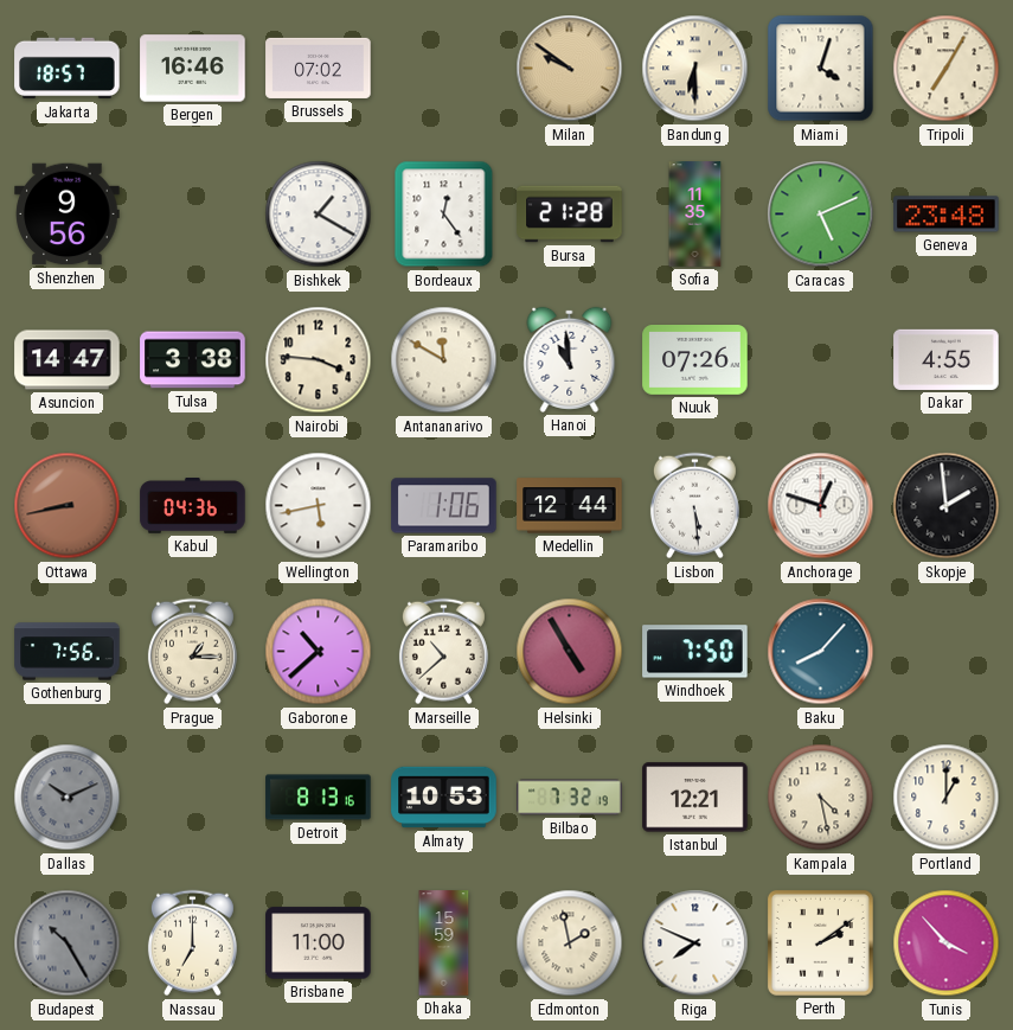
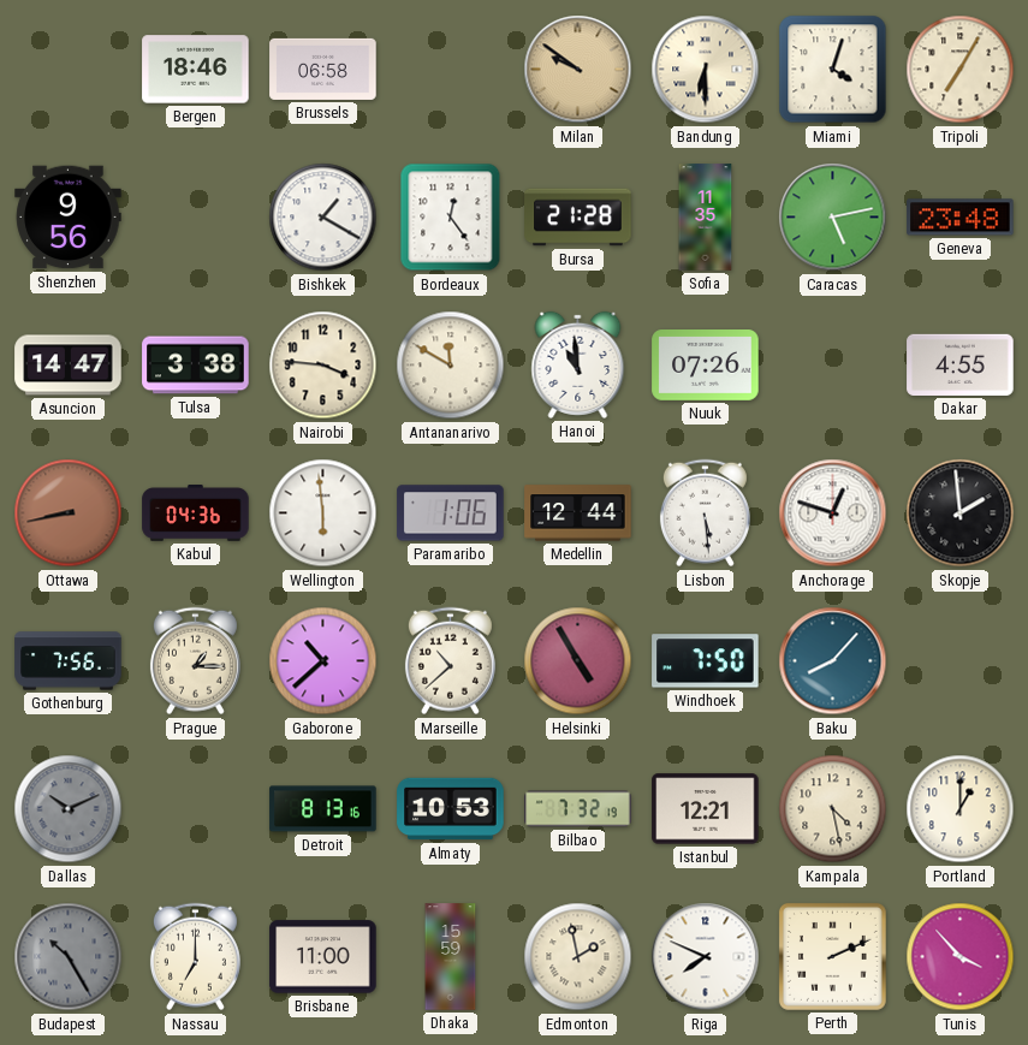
Jakarta: 18:57 -> none (68, 69)
Bergen: 16:46 -> 18:46 (196, 70)
Brussels: 07:02 -> 06:58 (323, 69)
Caracas: 5:11 -> 5:13 (833, 218)
Wellington: 5:43 -> 5:59 (323, 513)
Perth: 2:09 -> 2:11 (832, 956)
